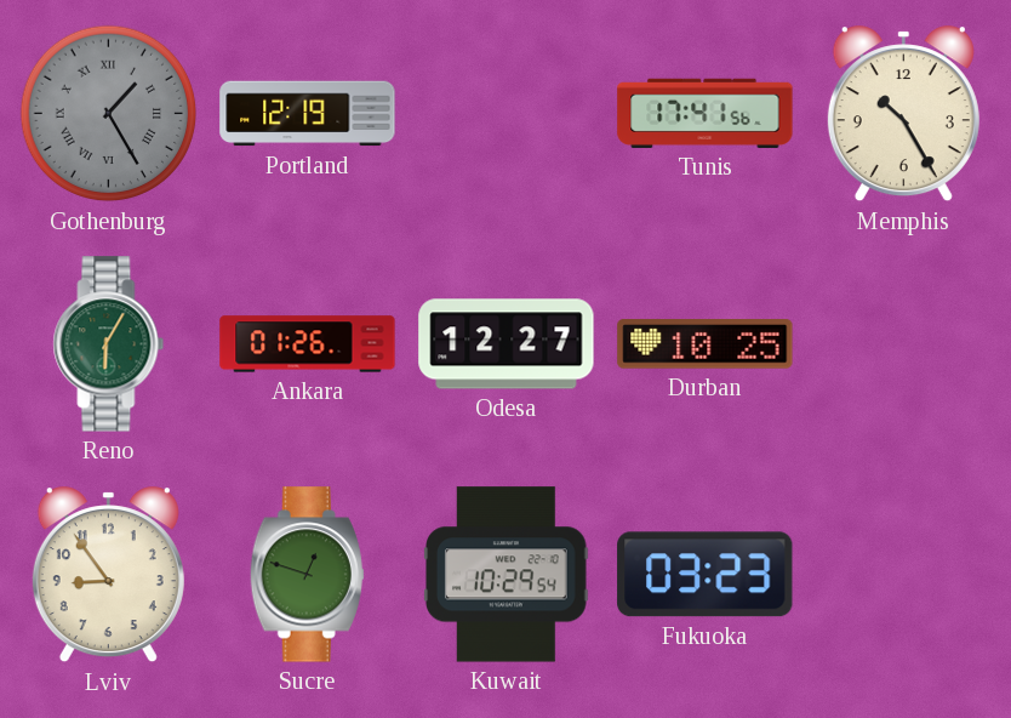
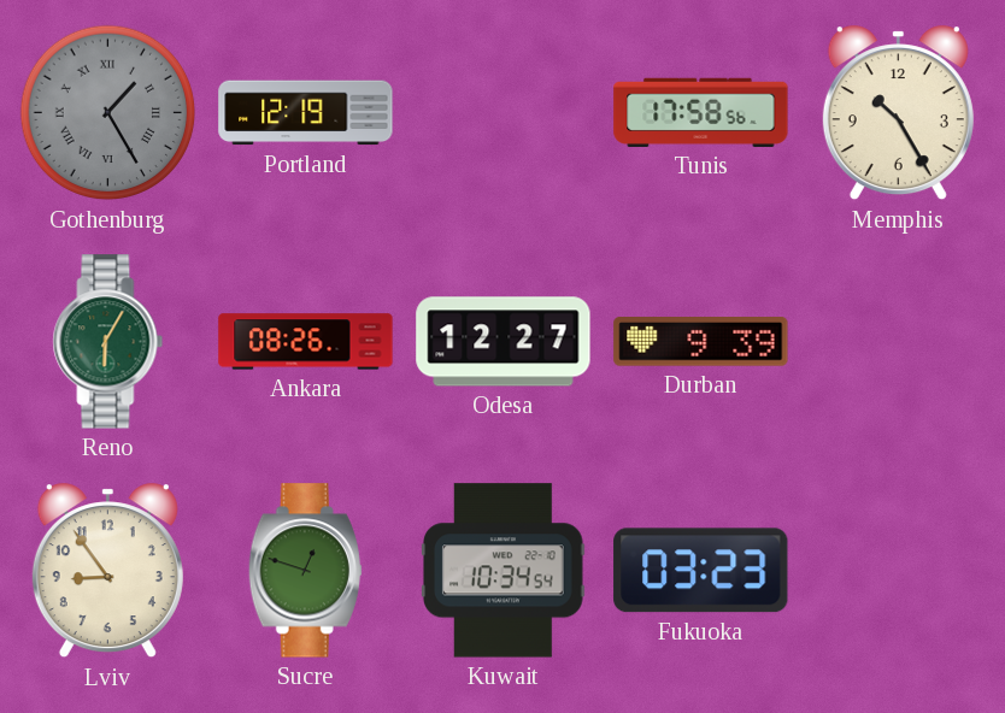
Tunis: 17:41 -> 17:58 (701, 112)
Ankara: 01:26 -> 08:26 (306, 342)
Durban: 10:25 -> 9:39 (701, 342)
Kuwait: 10:29 -> 10:34 (504, 571)
